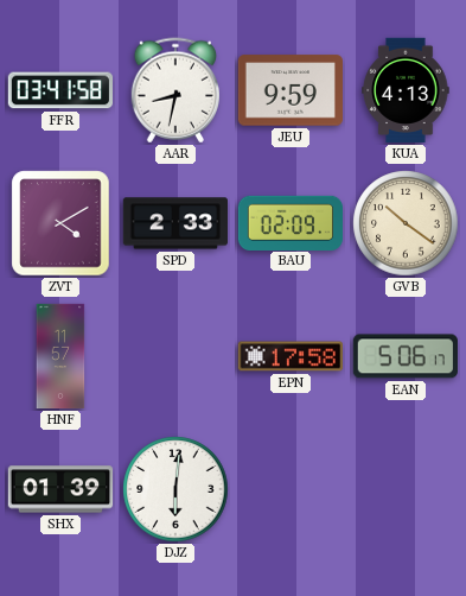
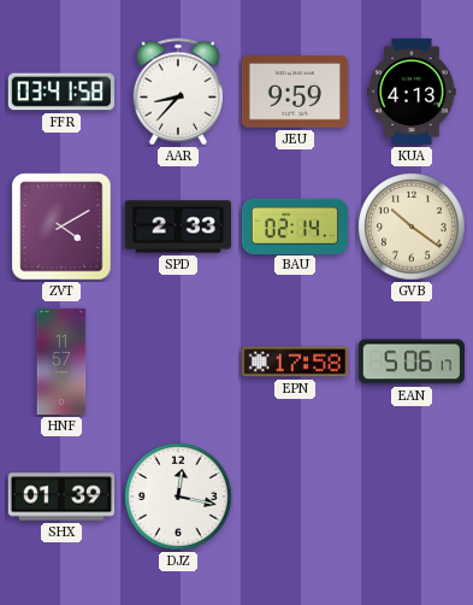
AAR: 8:32 -> 8:37 (177, 92)
BAU: 02:09 -> 02:14 (295, 225)
DJZ: 6:01 -> 12:17 (178, 497)
